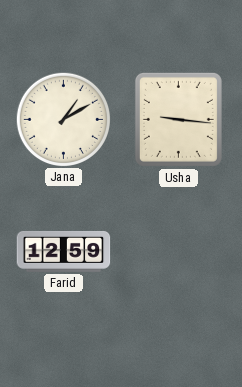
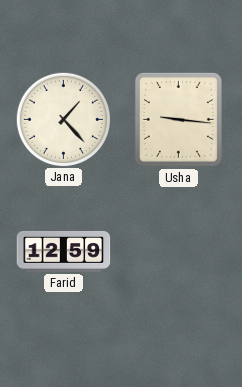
Jana: 1:10 -> 1:23 (63, 119)
